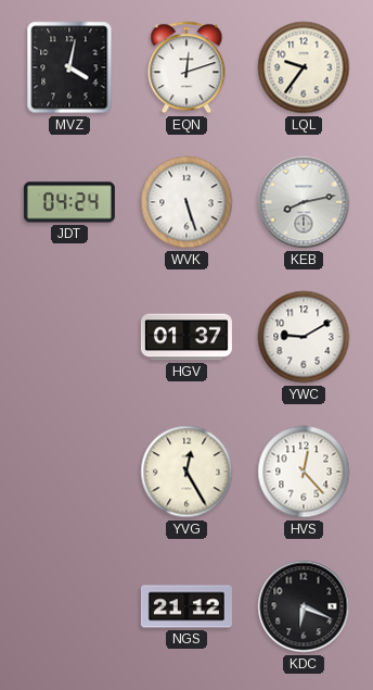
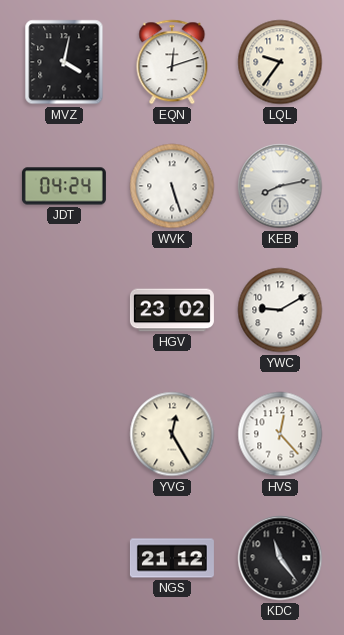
HGV: 01:37 -> 23:02 (172, 310)
KDC: 6:19 -> 11:24 (280, 558)
